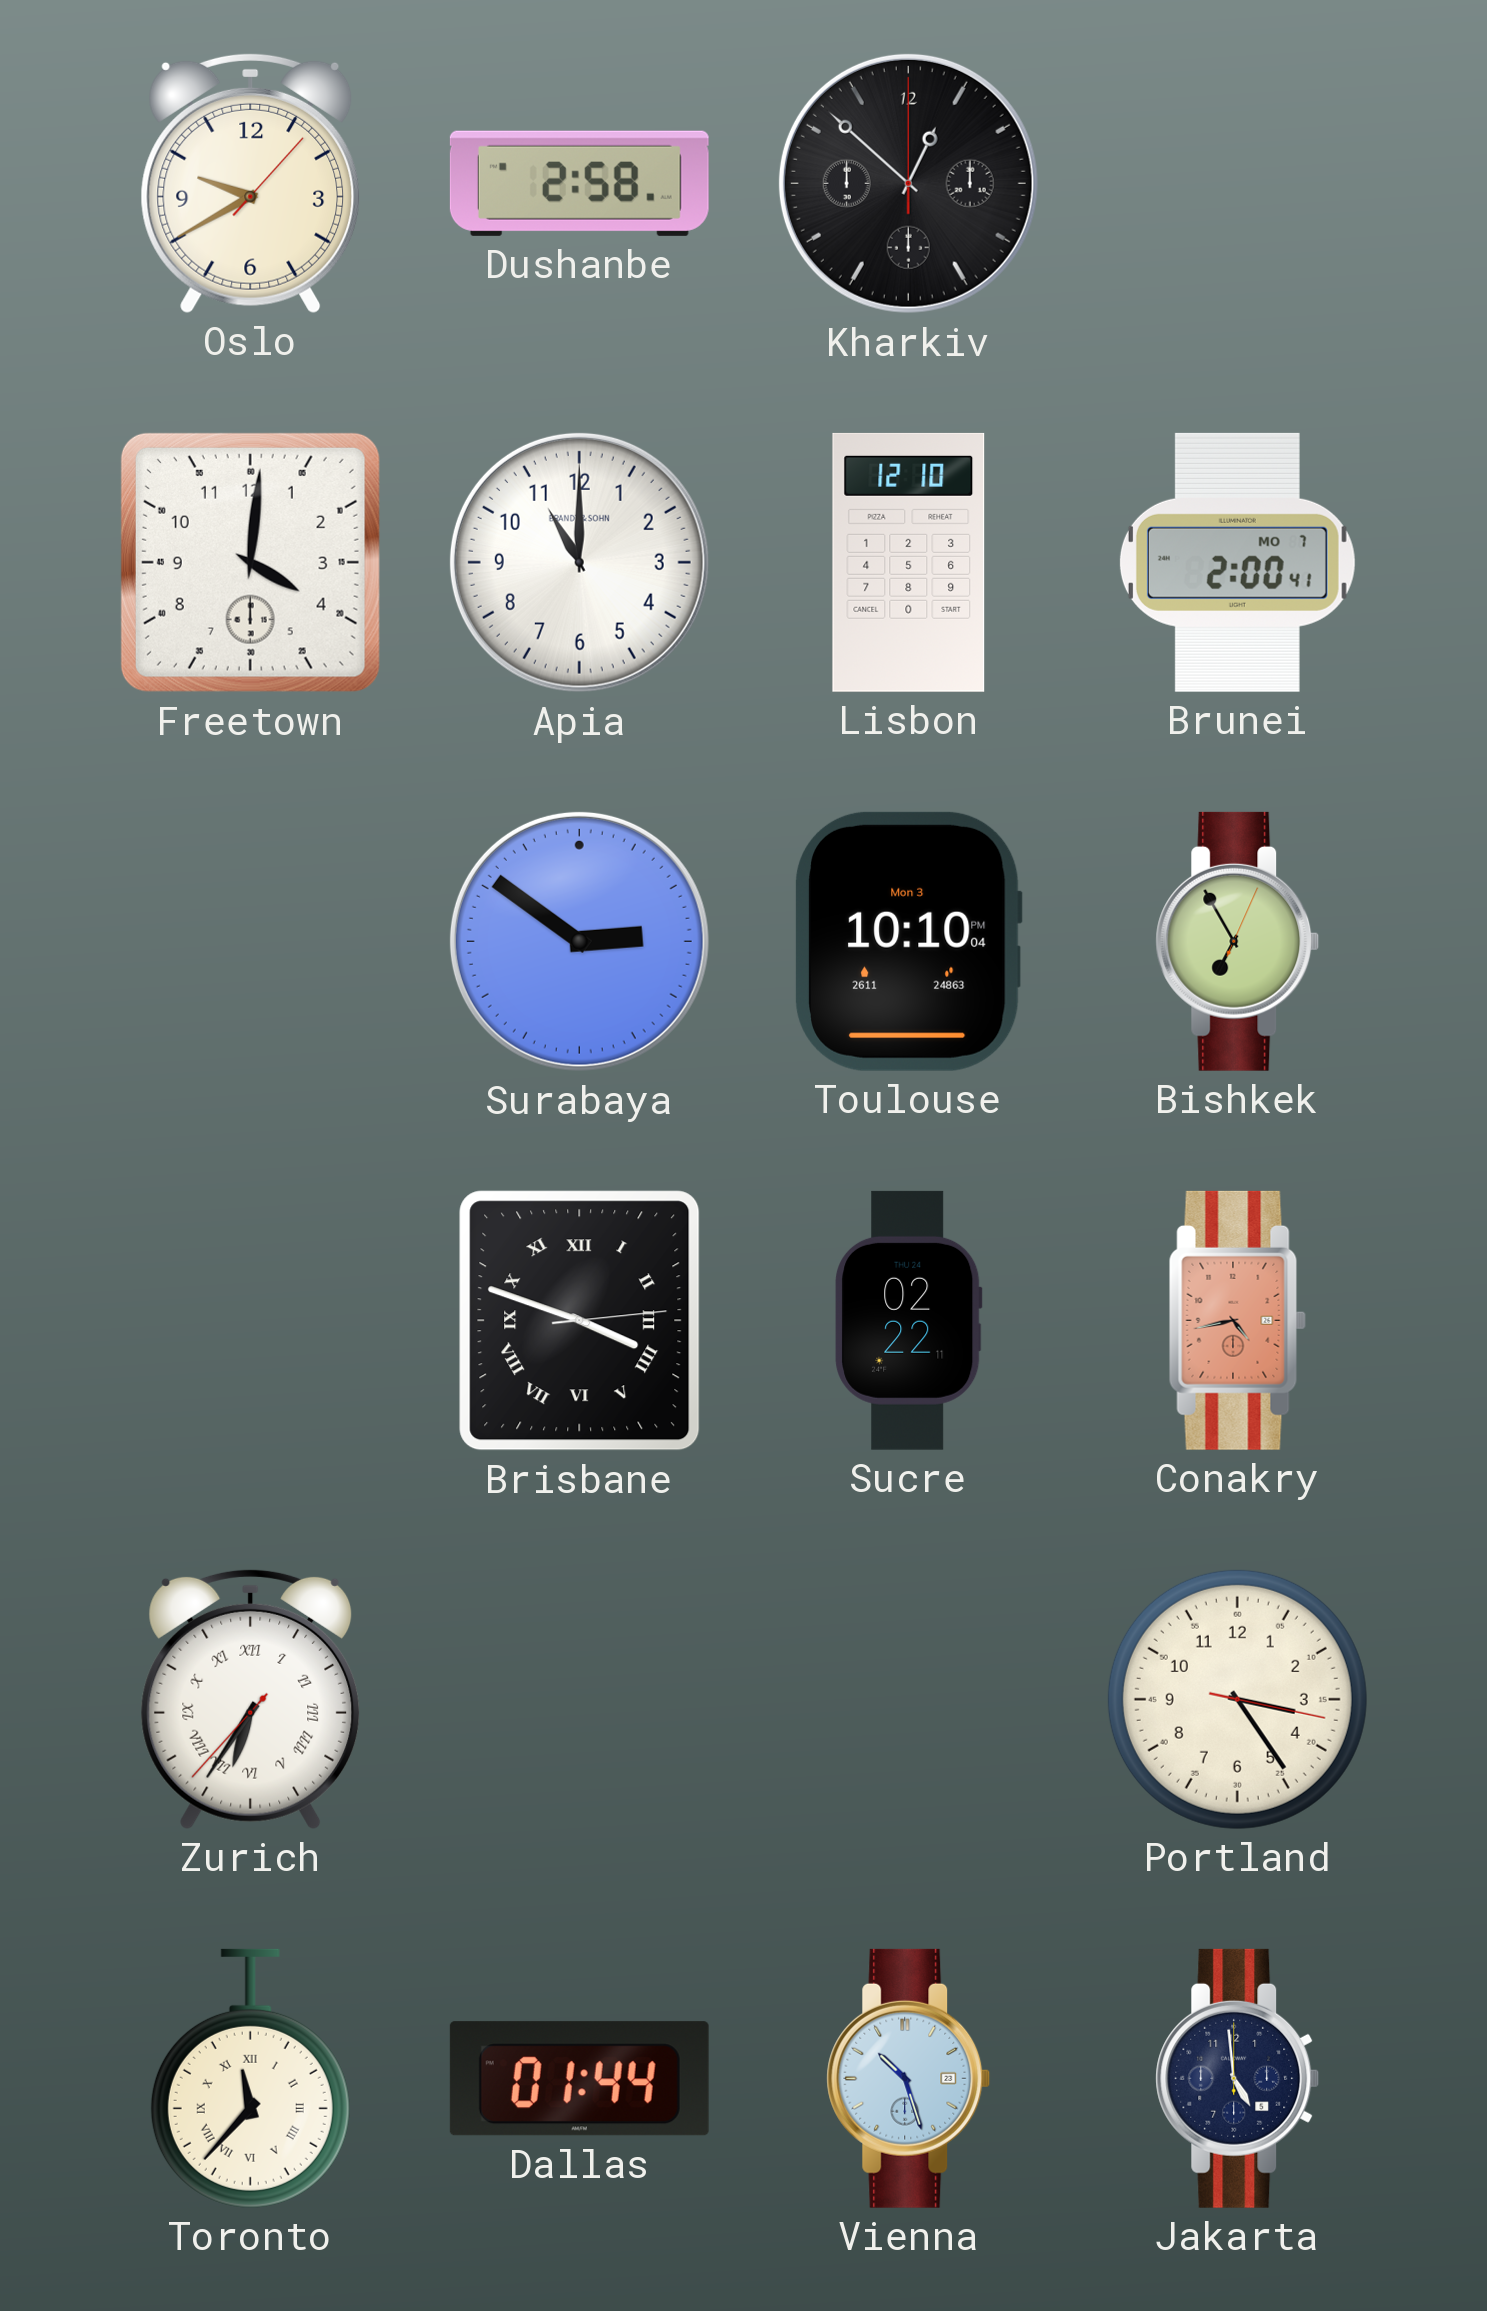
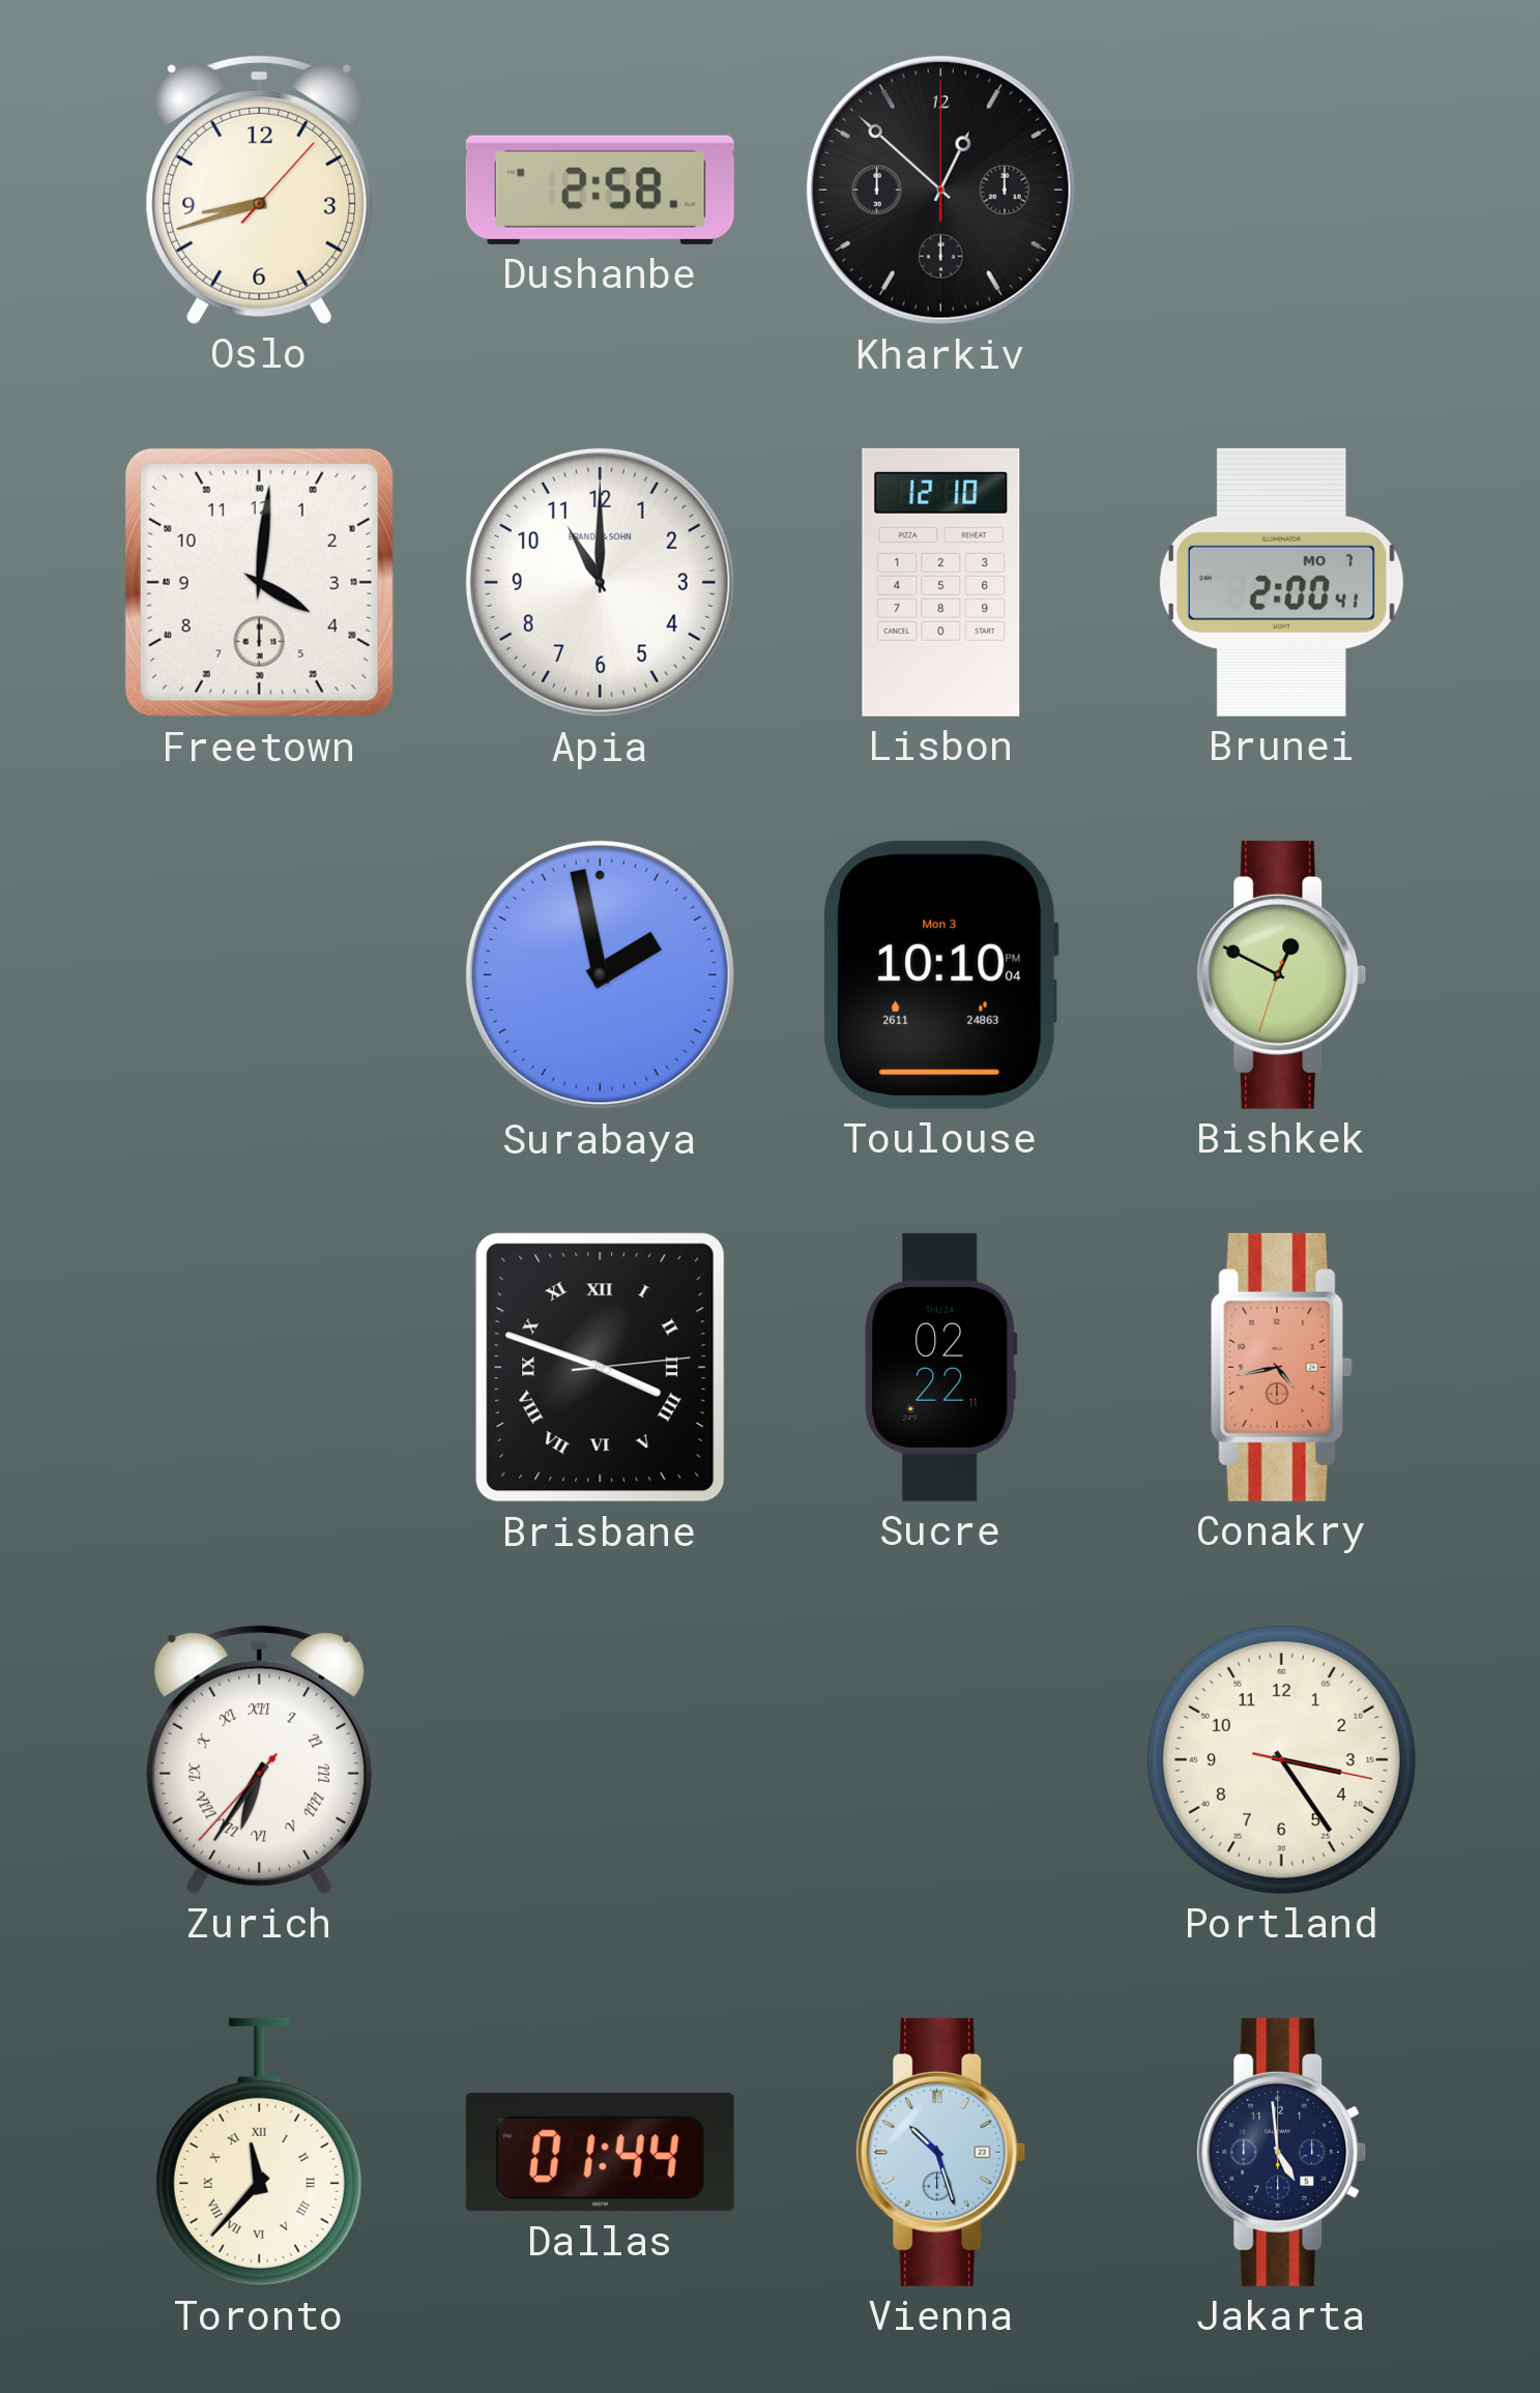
Oslo: 9:40 -> 8:42 (260, 189)
Surabaya: 2:51 -> 1:58 (600, 974)
Bishkek: 6:55 -> 12:49 (1282, 974)
